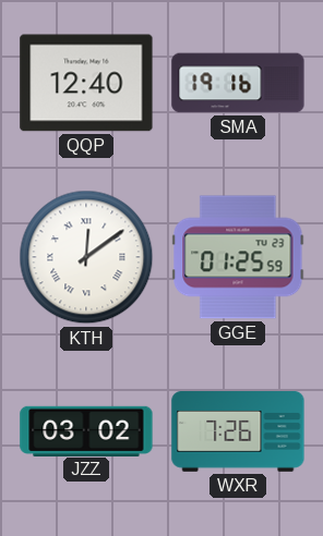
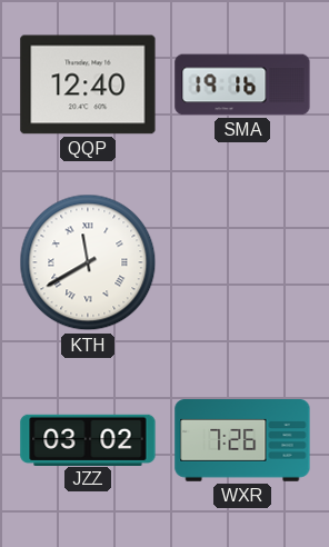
KTH: 12:09 -> 11:40 (88, 262)
GGE: 01:25 -> none (238, 257)
